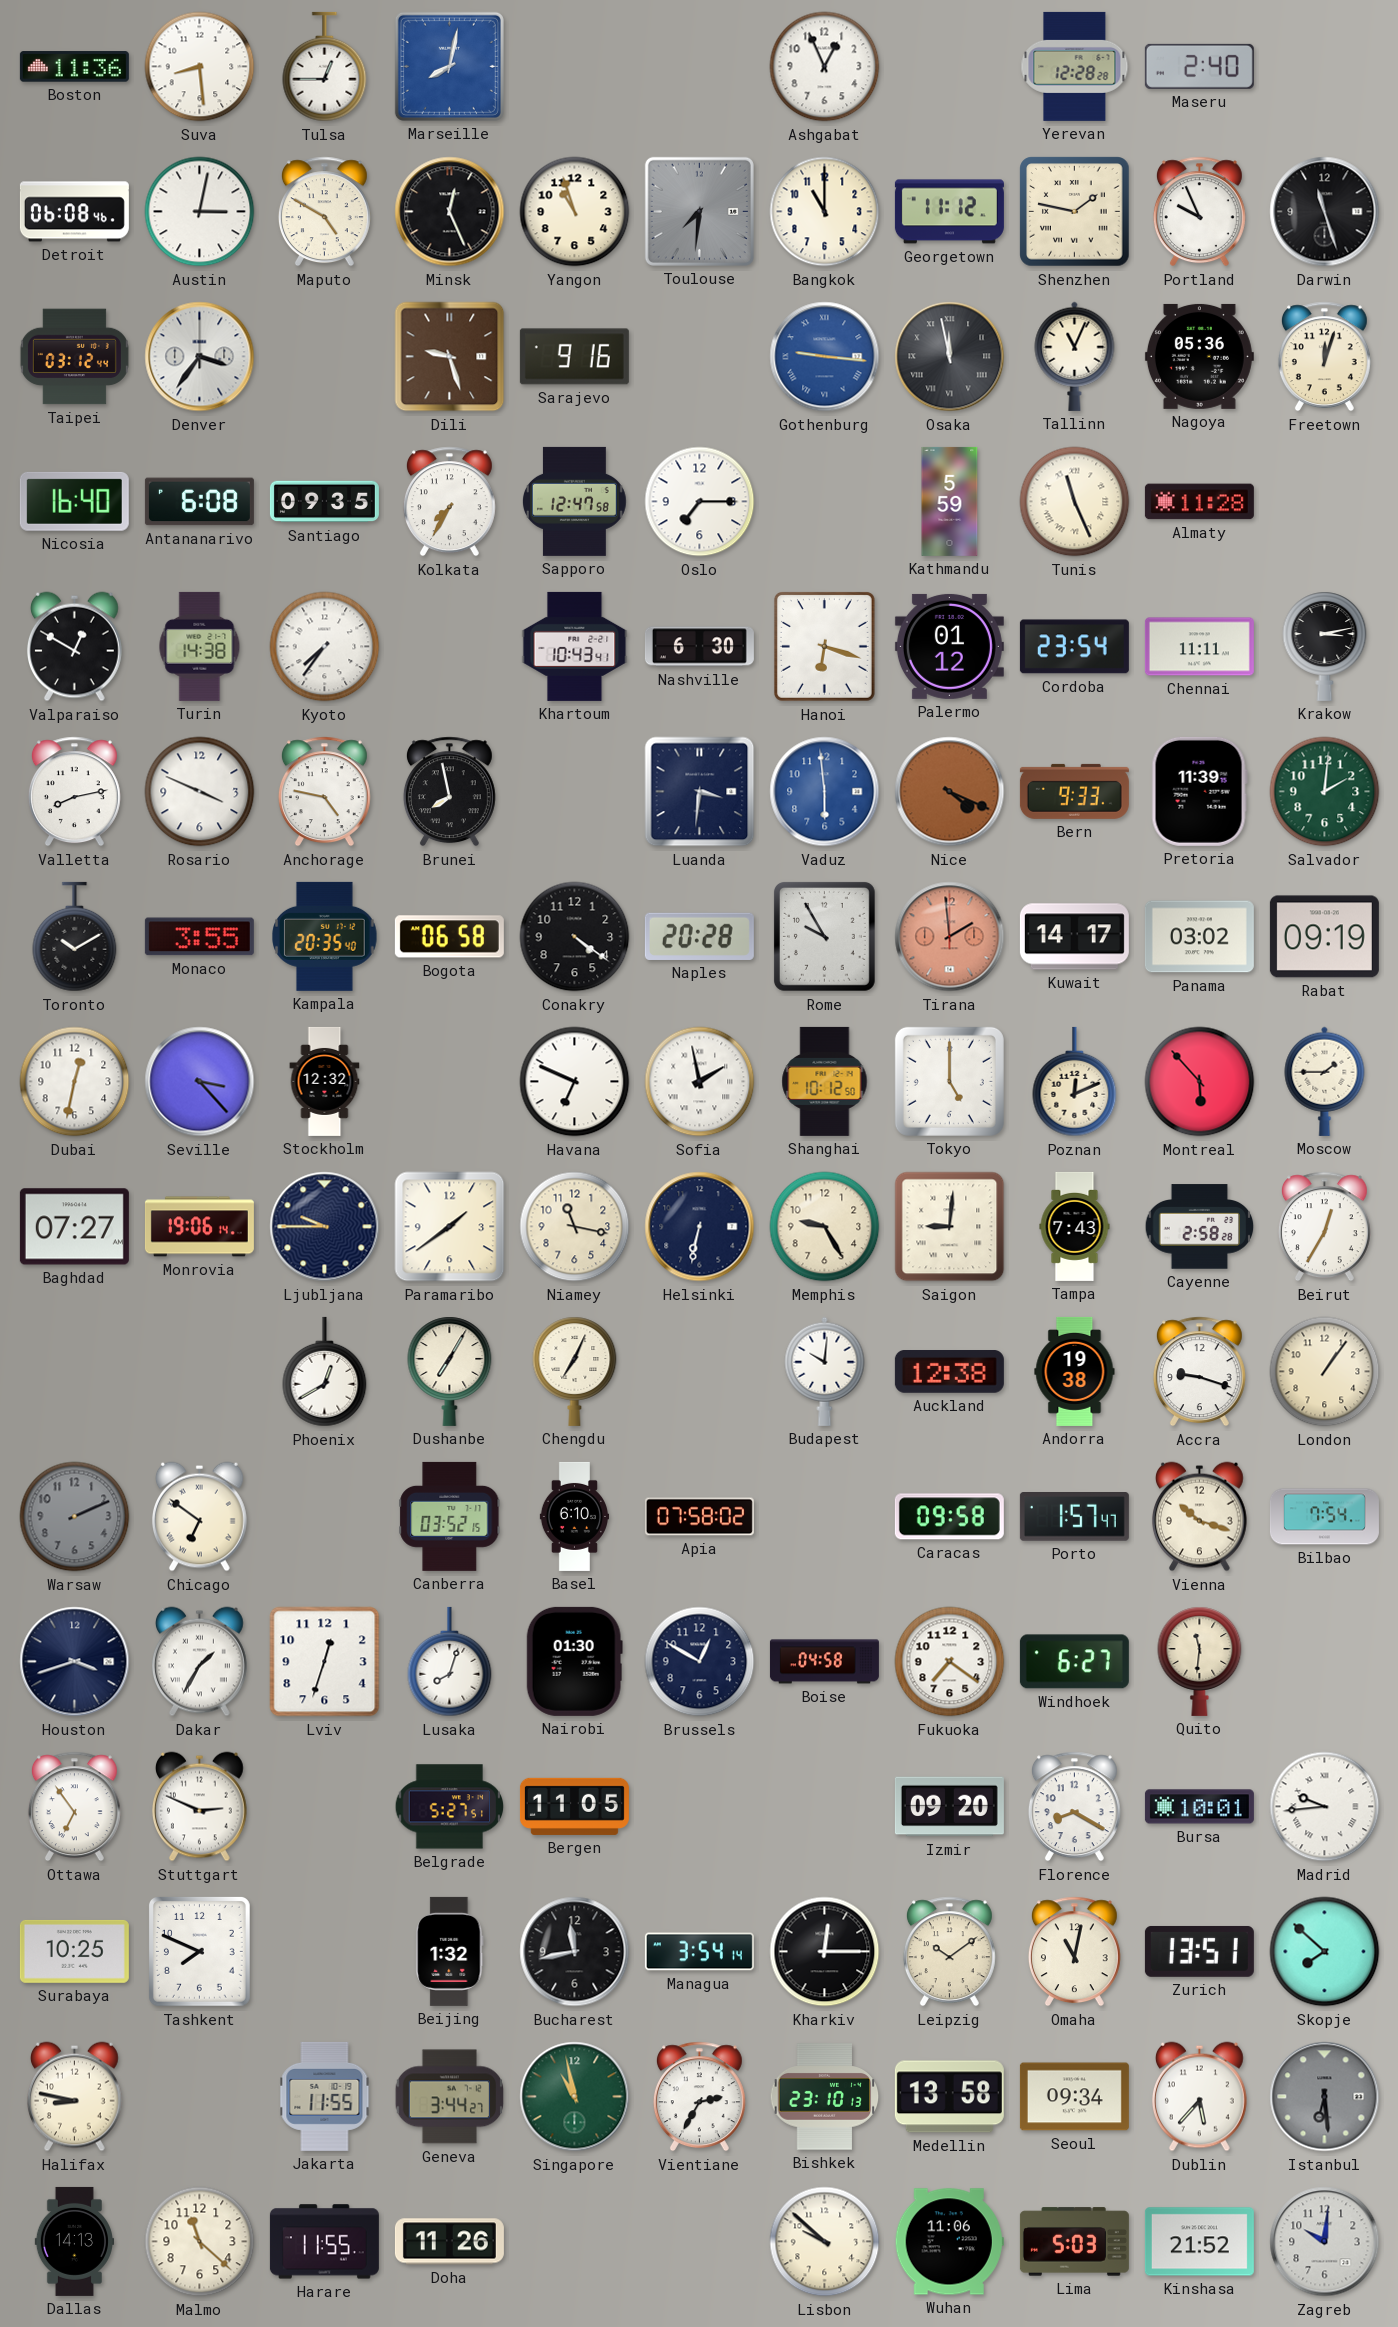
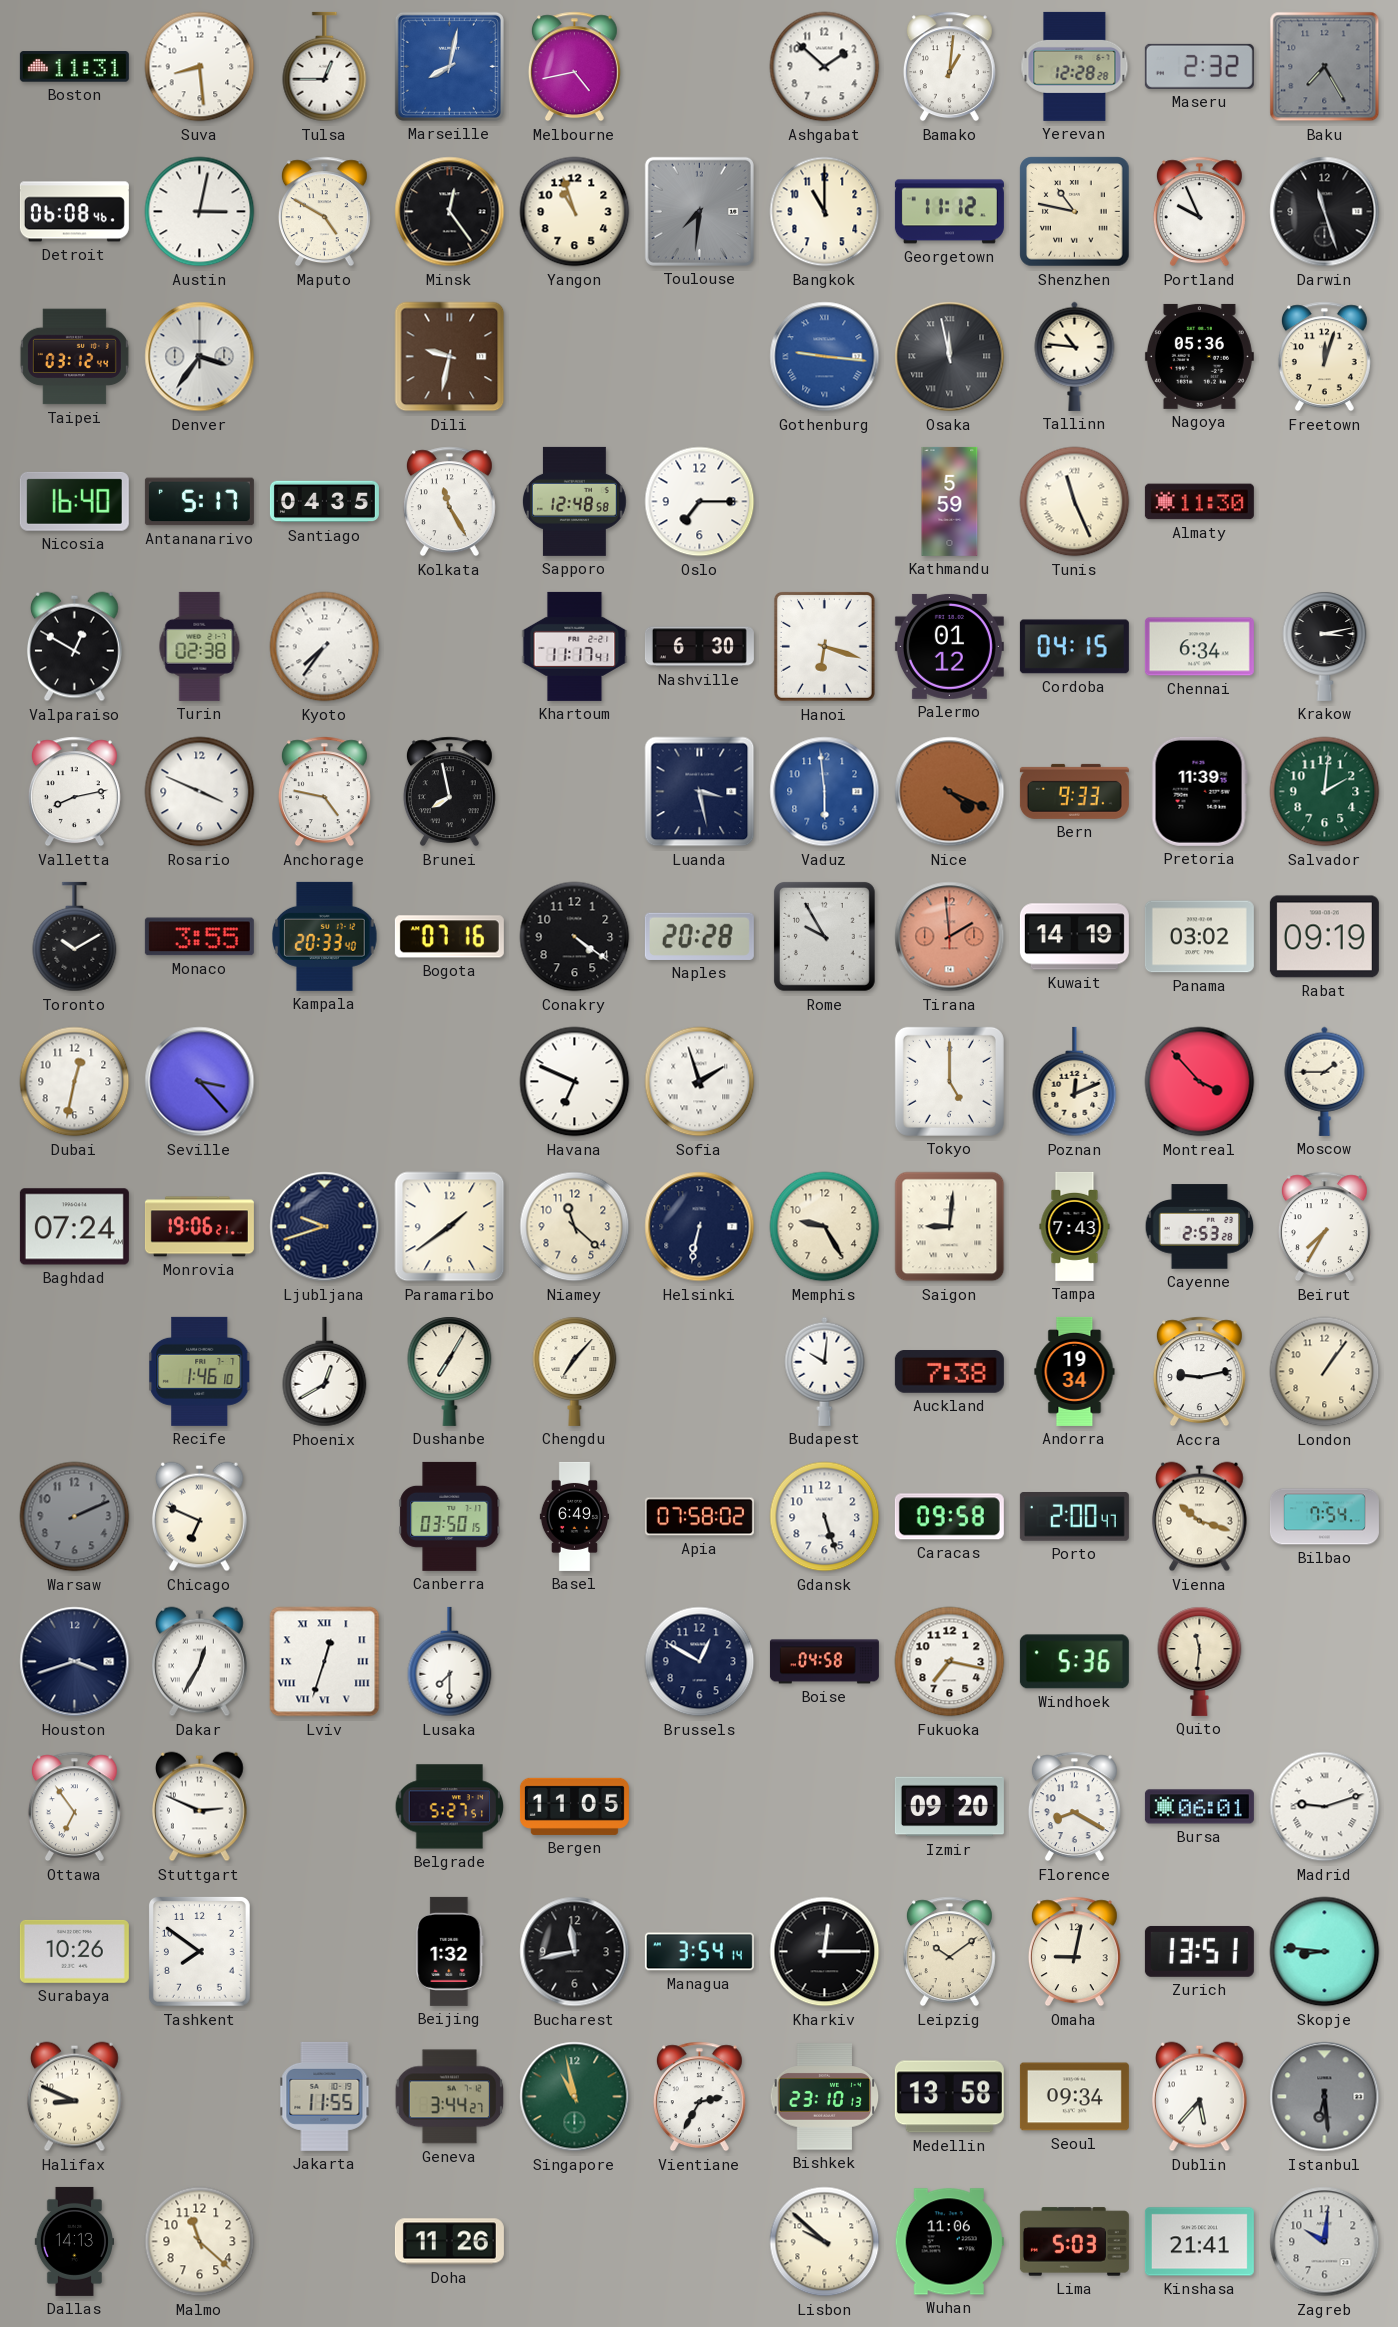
Boston: 11:36 -> 11:31 (74, 67)
Melbourne: none -> 4:43 (574, 67)
Ashgabat: 12:56 -> 1:52 (825, 67)
Bamako: none -> 1:01 (949, 67)
Maseru: 2:40 -> 2:32 (1199, 66)
Baku: none -> 7:25 (1325, 67)
Minsk: 12:26 -> 12:24 (450, 212)
Shenzhen: 1:47 -> 10:47 (1075, 212)
Dili: 9:27 -> 9:32 (450, 357)
Sarajevo: 9:16 -> none (574, 357)
Tallinn: 11:04 -> 10:46 (1075, 356)
Antananarivo: 6:08 -> 5:17 (199, 502)
Santiago: 09:35 -> 04:35 (324, 502)
Kolkata: 7:35 -> 11:25 (449, 502)
Sapporo: 12:47 -> 12:48 (574, 501)
Almaty: 11:28 -> 11:30 (1199, 502)
Turin: 14:38 -> 02:38 (200, 646)
Khartoum: 10:43 -> 11:17 (575, 646)
Cordoba: 23:54 -> 04:15 (1074, 647)
Chennai: 11:11 -> 6:34 (1199, 647)
Luanda: 3:31 -> 3:28 (700, 792)
Kampala: 20:35 -> 20:33 (325, 936)
Bogota: 06:58 -> 07:16 (449, 937)
Kuwait: 14:17 -> 14:19 (1074, 937)
Stockholm: 12:32 -> none (325, 1081)
Sofia: 1:58 -> 1:57 (700, 1082)
Shanghai: 10:12 -> none (825, 1081)
Montreal: 5:53 -> 3:53 (1200, 1082)
Baghdad: 07:27 -> 07:24 (74, 1227)
Monrovia: 19:06:14 -> 19:06:21 (199, 1227)
Ljubljana: 9:45 -> 9:42 (325, 1227)
Niamey: 11:17 -> 11:22 (575, 1227)
Cayenne: 2:58 -> 2:53 (1200, 1227)
Beirut: 12:35 -> 7:35 (1324, 1227)
Recife: none -> 1:46 (200, 1371)
Chengdu: 7:04 -> 7:07 (575, 1371)
Auckland: 12:38 -> 7:38 (949, 1372)
Andorra: 19:38 -> 19:34 (1075, 1371)
Accra: 9:18 -> 9:13 (1199, 1372)
Chicago: 6:51 -> 6:49 (199, 1517)
Canberra: 03:52 -> 03:50 (450, 1516)
Basel: 6:10 -> 6:49 (574, 1516)
Gdansk: none -> 5:27 (825, 1517)
Porto: 1:57 -> 2:00 (1074, 1517)
Dakar: 1:35 -> 12:35 (199, 1662)
Lviv numerals: Arabic -> Roman (325, 1662)
Lusaka: 8:03 -> 7:30 (450, 1662)
Nairobi: 01:30 -> none (574, 1661)
Fukuoka: 7:21 -> 7:17 (950, 1662)
Windhoek: 6:27 -> 5:36 (1074, 1662)
Bursa: 10:01 -> 06:01 (1199, 1807)
Madrid: 9:44 -> 9:12 (1325, 1807)
Surabaya: 10:25 -> 10:26 (74, 1951)
Tashkent: 7:49 -> 7:51 (199, 1951)
Omaha: 11:02 -> 9:02 (1074, 1952)
Skopje: 7:52 -> 8:46 (1325, 1952)
Halifax: 8:47 -> 8:49 (74, 2097)
Harare: 11:55 -> none (324, 2242)
Kinshasa: 21:52 -> 21:41 (1199, 2242)
